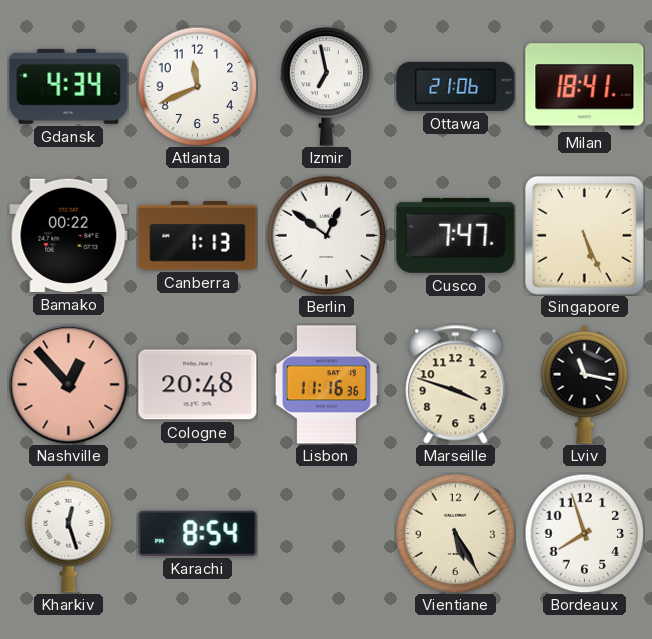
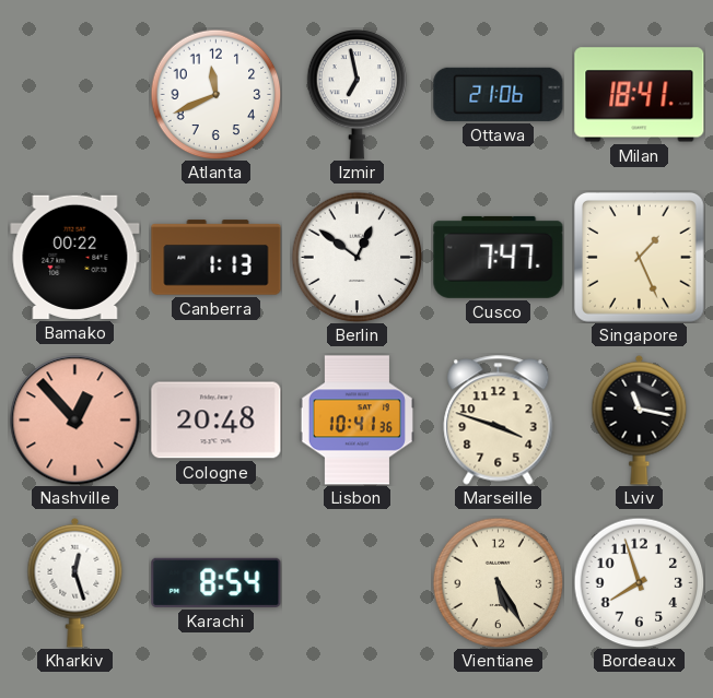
Gdansk: 4:34 -> none (69, 86)
Singapore: 5:26 -> 1:26 (639, 257)
Lisbon: 11:16 -> 10:41 (356, 421)
